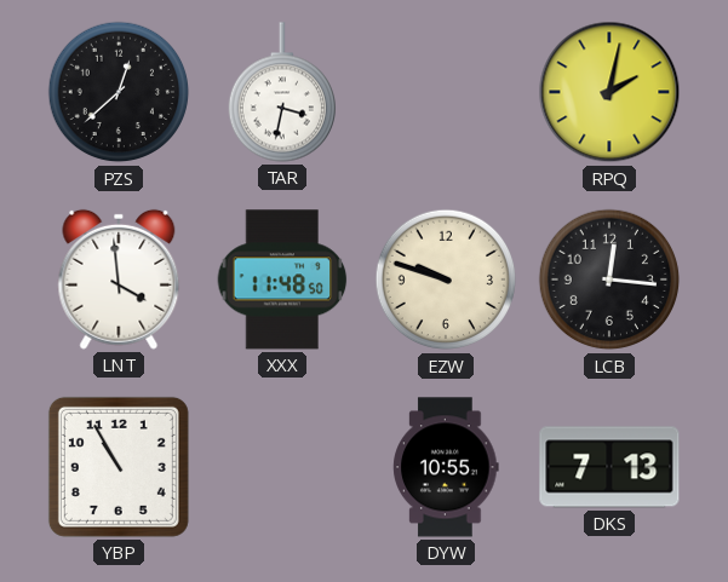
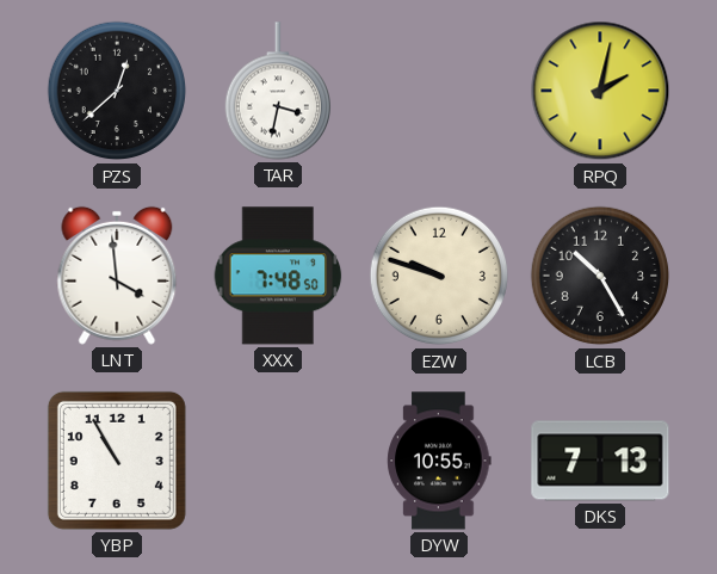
XXX: 11:48 -> 7:48 (278, 276)
LCB: 12:16 -> 10:25 (600, 276)
